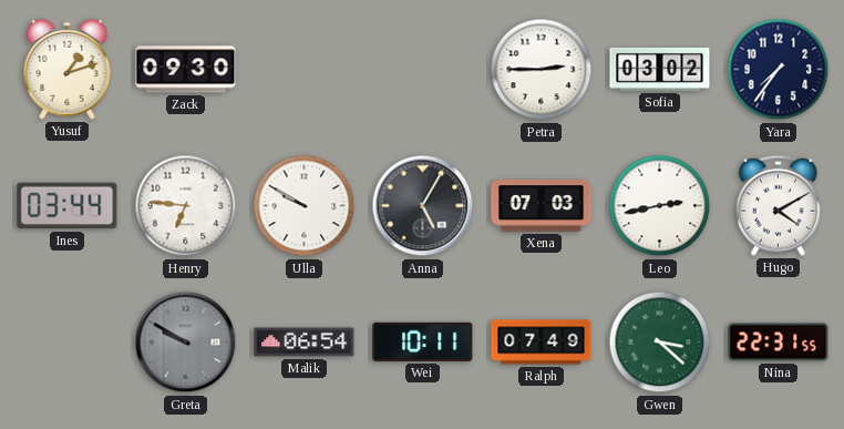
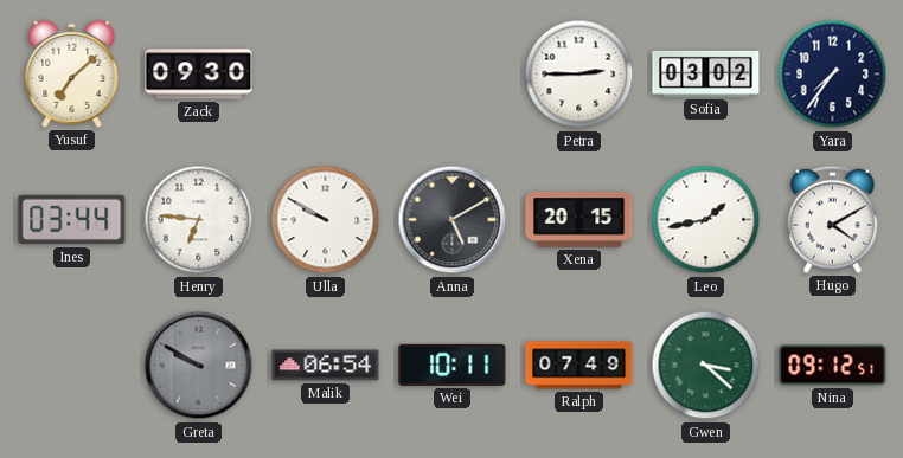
Yusuf: 1:12 -> 7:08 (72, 73)
Anna: 5:05 -> 5:10 (453, 220)
Xena: 07:03 -> 20:15 (579, 220)
Leo: 2:43 -> 1:43 (706, 220)
Nina: 22:31 -> 09:12 (833, 366)
